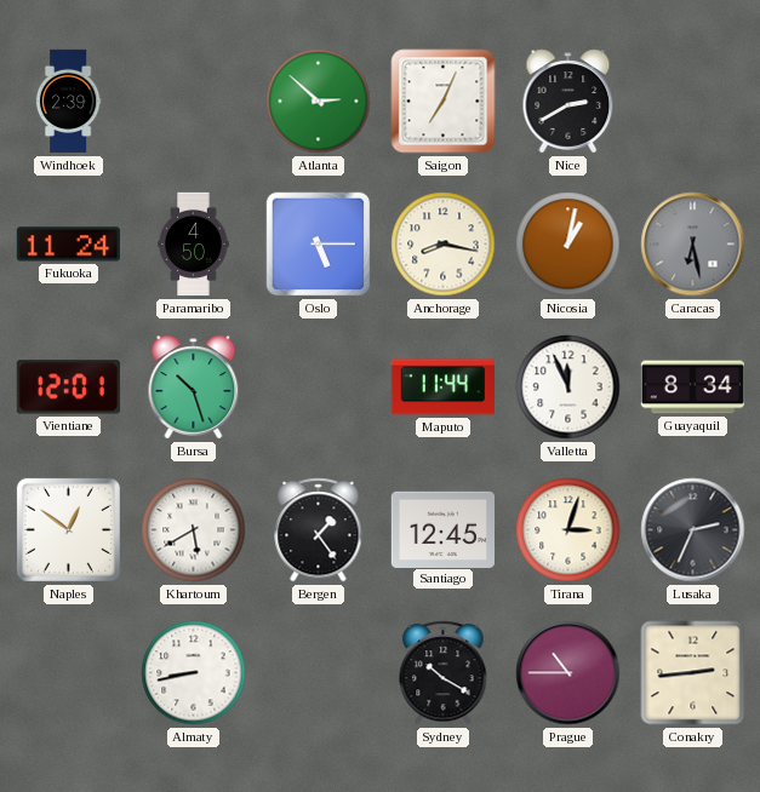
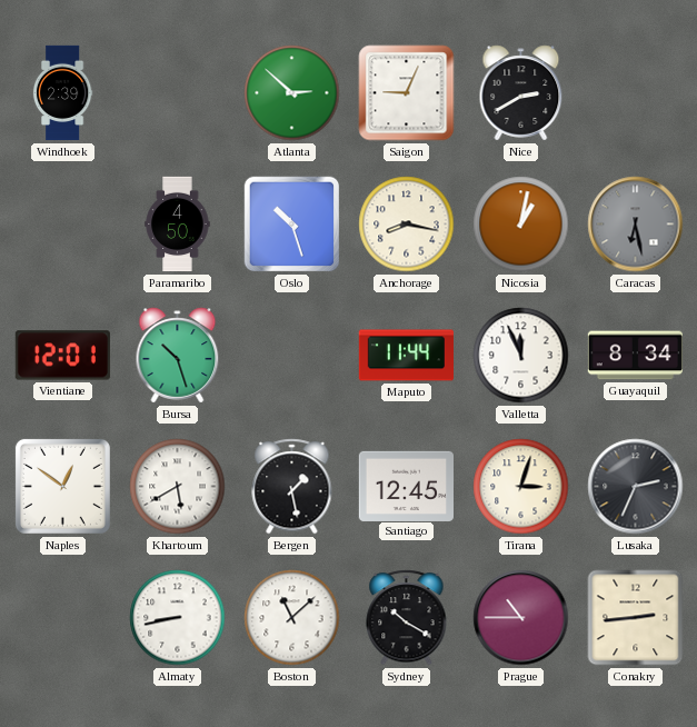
Saigon: 7:04 -> 9:04 (407, 93)
Fukuoka: 11:24 -> none (68, 245)
Oslo: 5:15 -> 10:27 (292, 225)
Bergen: 1:24 -> 1:28 (292, 487)
Boston: none -> 11:08 (292, 618)
